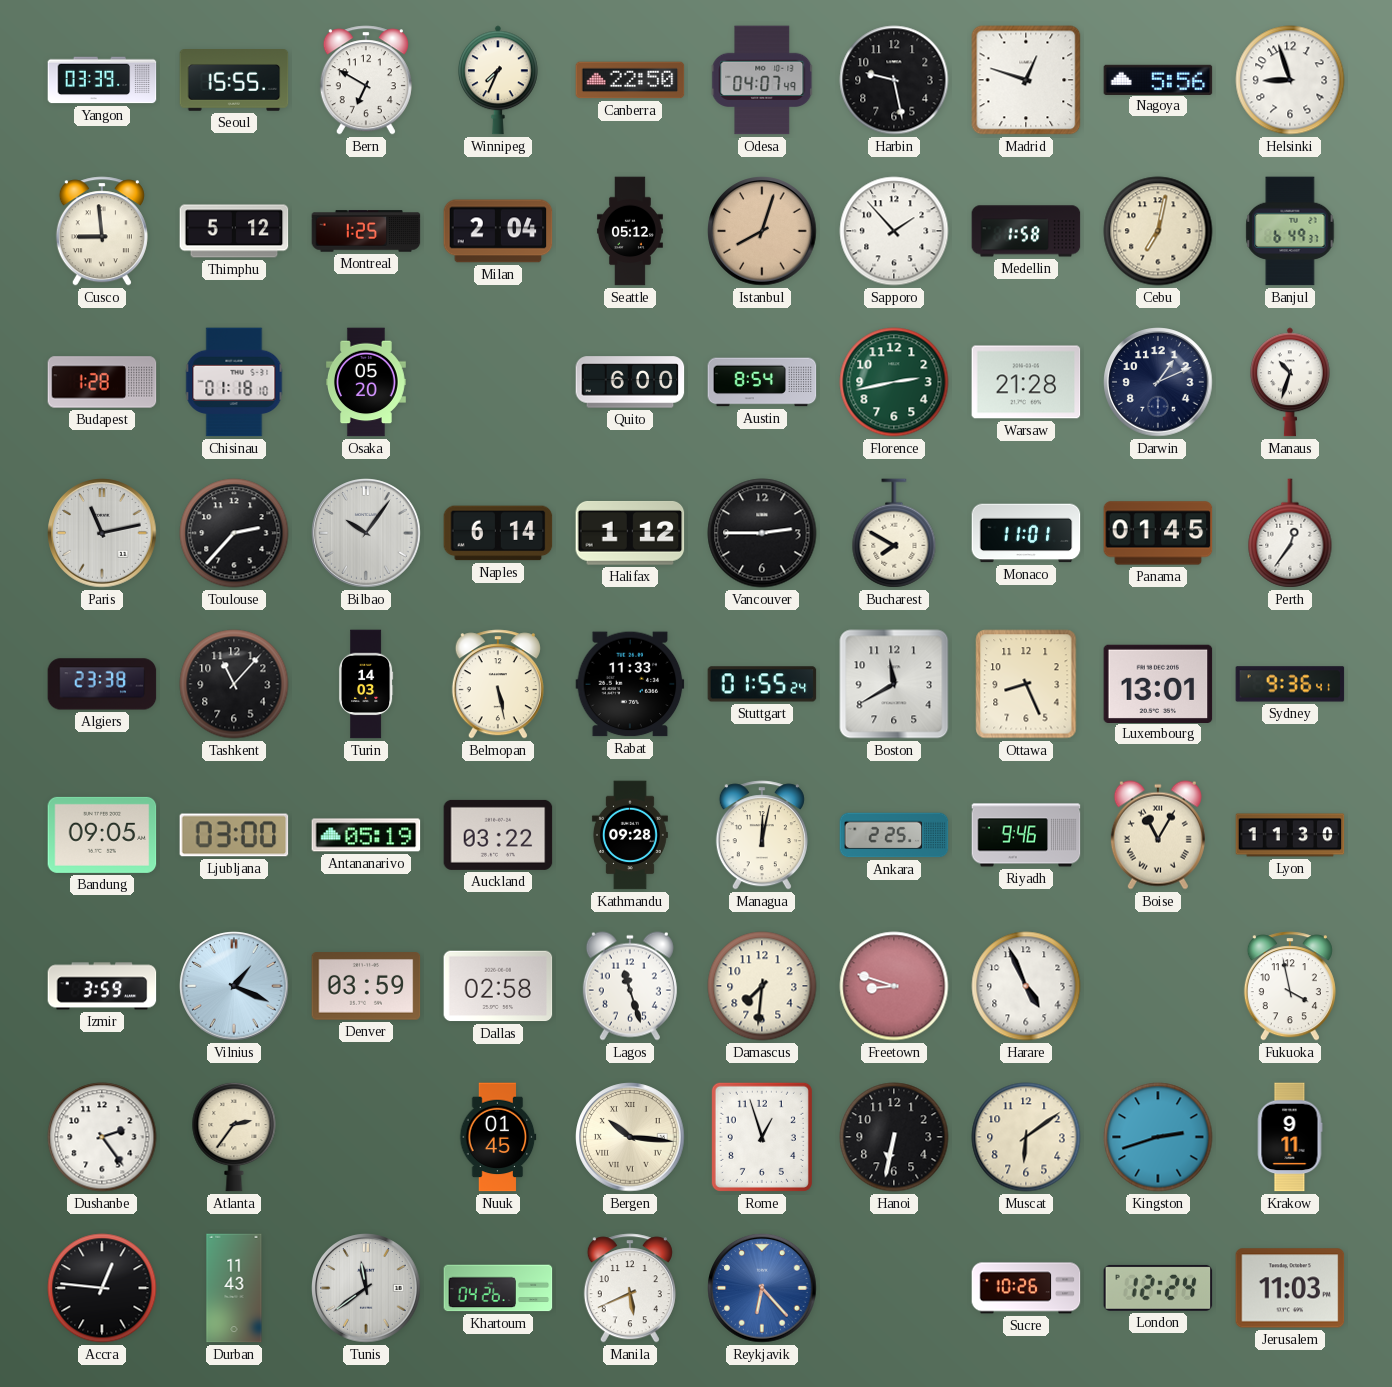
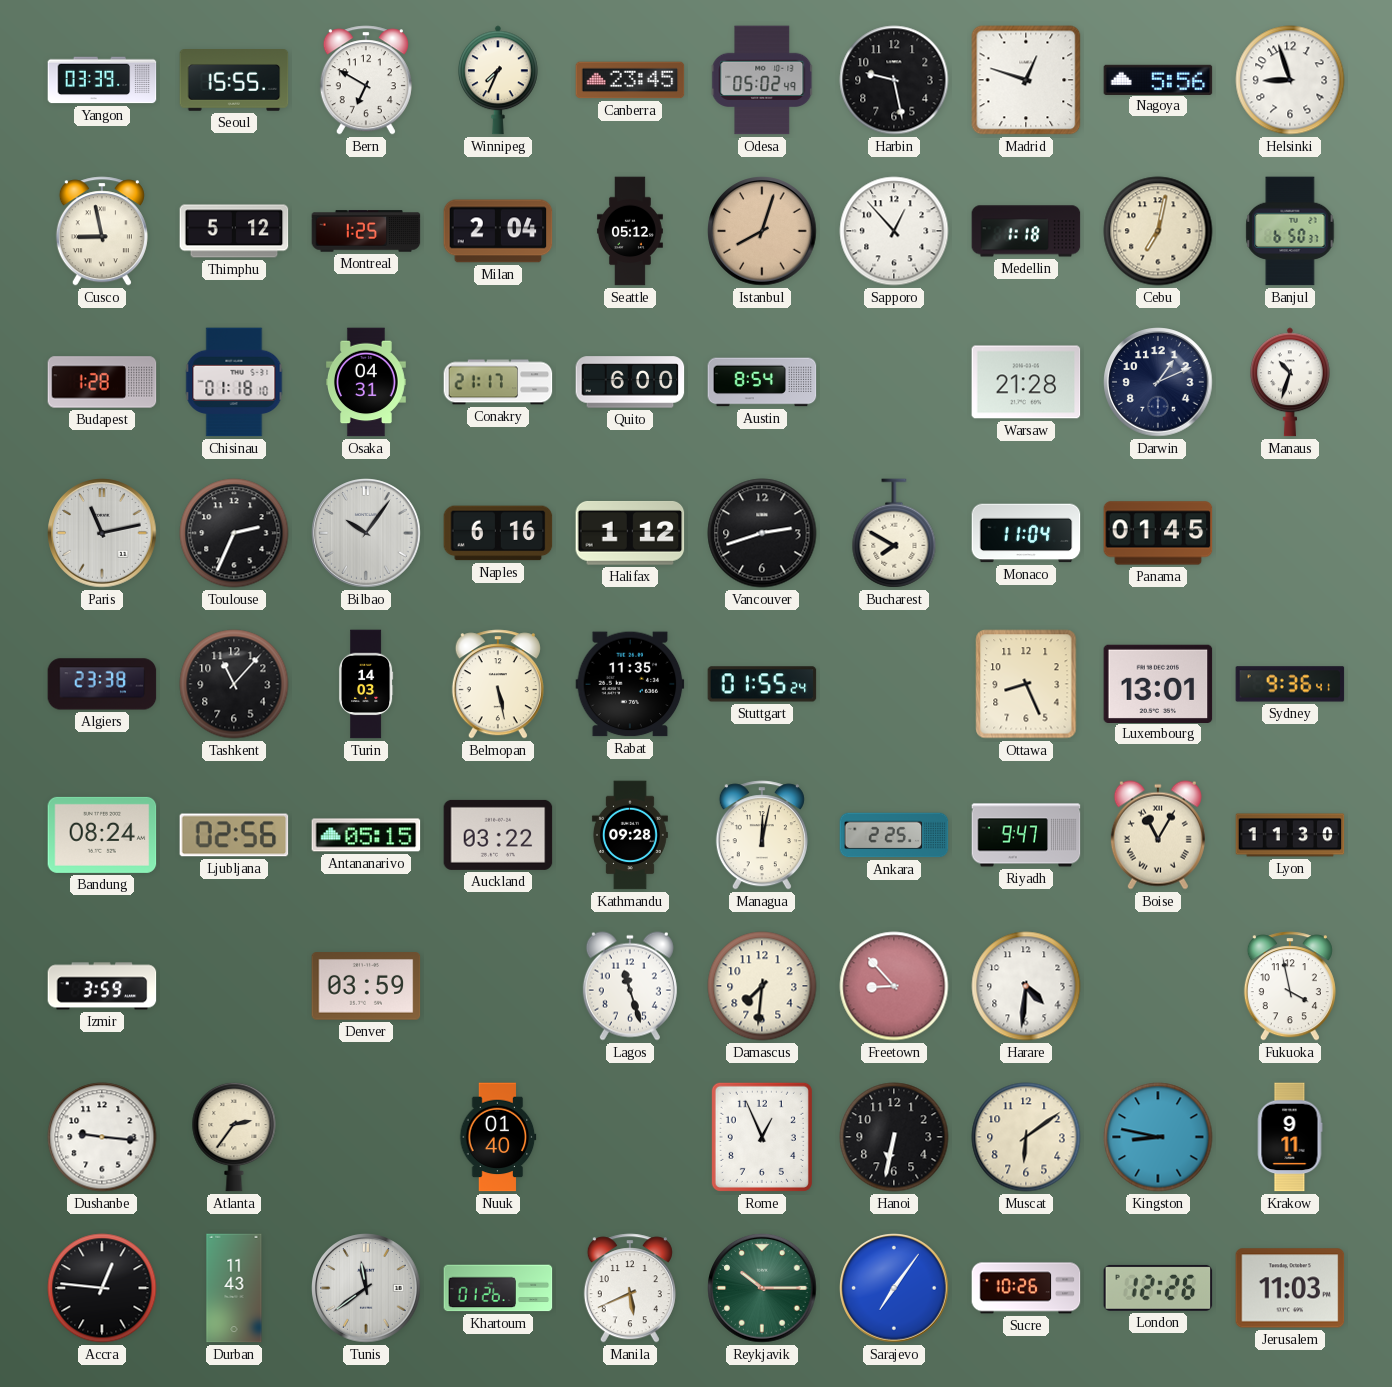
Canberra: 22:50 -> 23:45 (630, 80)
Odesa: 04:07 -> 05:02 (762, 80)
Cusco: 8:59 -> 8:58 (102, 231)
Sapporo: 1:53 -> 12:53 (894, 231)
Medellin: 1:58 -> 1:18 (1026, 231)
Banjul: 6:49 -> 6:50 (1290, 231)
Osaka: 05:20 -> 04:31 (367, 382)
Conakry: none -> 21:17 (498, 382)
Florence: 2:43 -> none (894, 382)
Toulouse: 2:37 -> 2:34 (234, 533)
Naples: 6:14 -> 6:16 (498, 533)
Vancouver: 2:45 -> 2:42 (762, 533)
Monaco: 11:01 -> 11:04 (1026, 533)
Perth: 12:36 -> none (1290, 533)
Rabat: 11:33 -> 11:35 (630, 684)
Boston: 11:40 -> none (894, 684)
Bandung: 09:05 -> 08:24 (102, 835)
Ljubljana: 03:00 -> 02:56 (234, 835)
Antananarivo: 05:19 -> 05:15 (366, 835)
Riyadh: 9:46 -> 9:47 (1026, 835)
Vilnius: 1:19 -> none (234, 986)
Dallas: 02:58 -> none (498, 986)
Freetown: 8:48 -> 8:53 (894, 986)
Harare: 4:56 -> 4:31 (1026, 986)
Dushanbe: 2:24 -> 9:16 (102, 1137)
Nuuk: 01:45 -> 01:40 (498, 1137)
Bergen: 10:16 -> none (630, 1137)
Rome: 12:57 -> 12:56 (762, 1137)
Kingston: 2:42 -> 8:47 (1158, 1137)
Khartoum: 04:26 -> 01:26 (498, 1288)
Reykjavik: 6:23 -> 10:15 (762, 1288)
Reykjavik dial: blue -> green (762, 1288)
Sarajevo: none -> 7:06 (894, 1288)
London: 12:24 -> 12:26 (1158, 1288)
